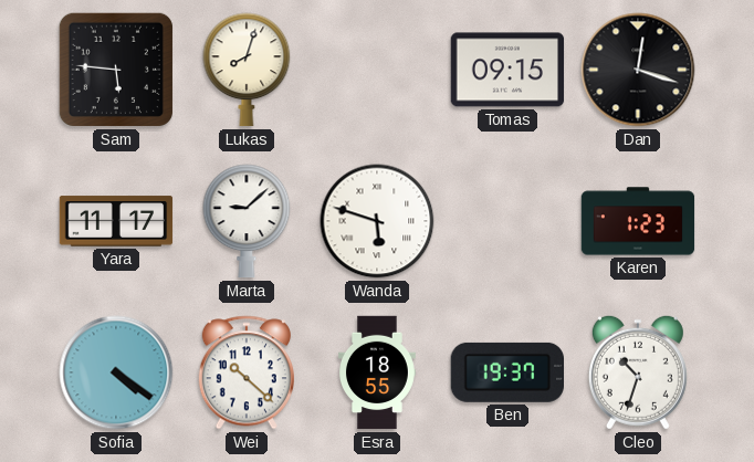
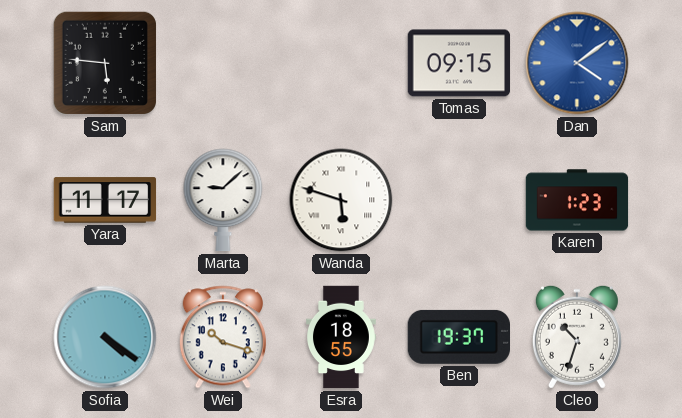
Lukas: 8:03 -> none (247, 70)
Dan: 12:18 -> 4:09 (577, 63)
Dan dial: black -> blue (577, 63)
Wei: 10:22 -> 10:18 (223, 337)
